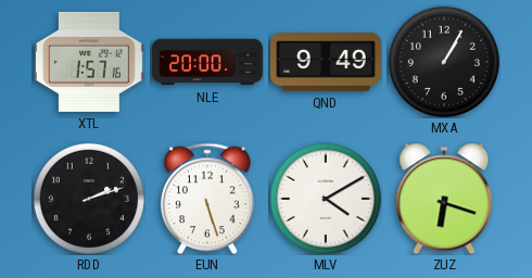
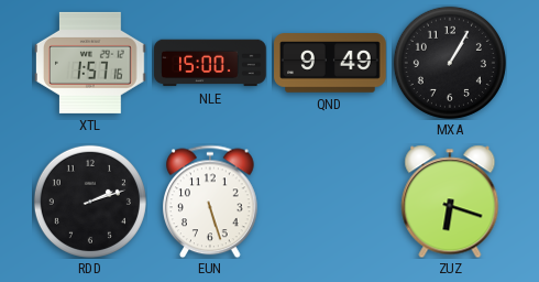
NLE: 20:00 -> 15:00 (210, 63)
MLV: 4:10 -> none (326, 199)
